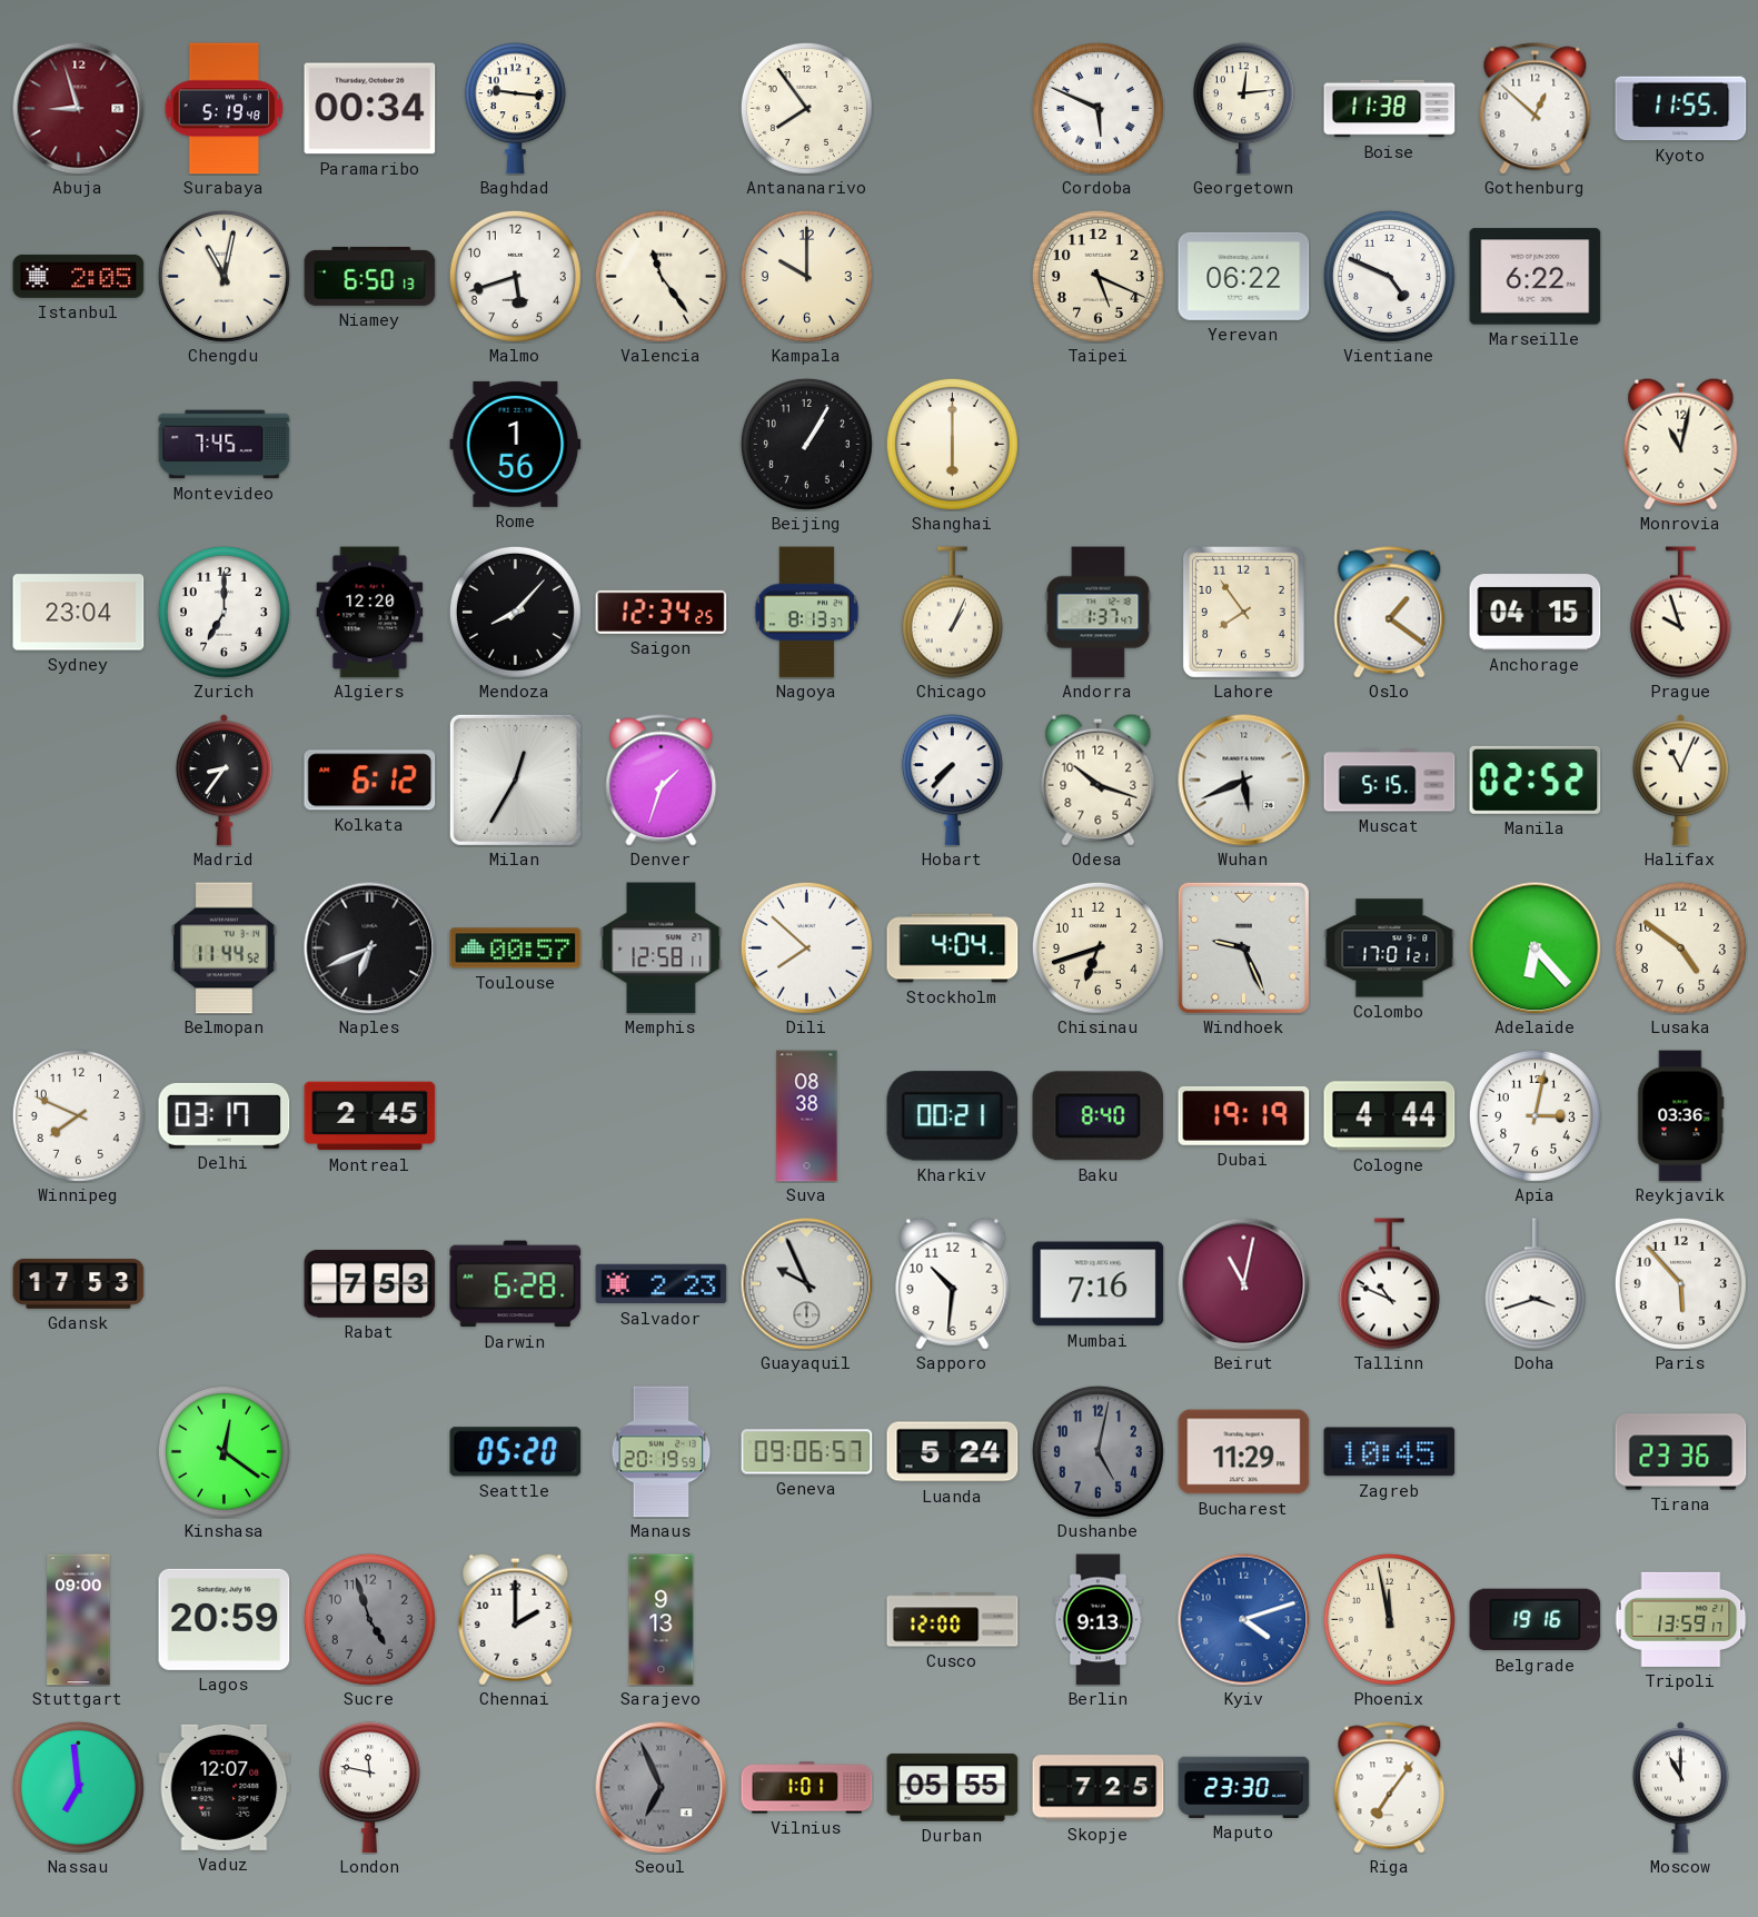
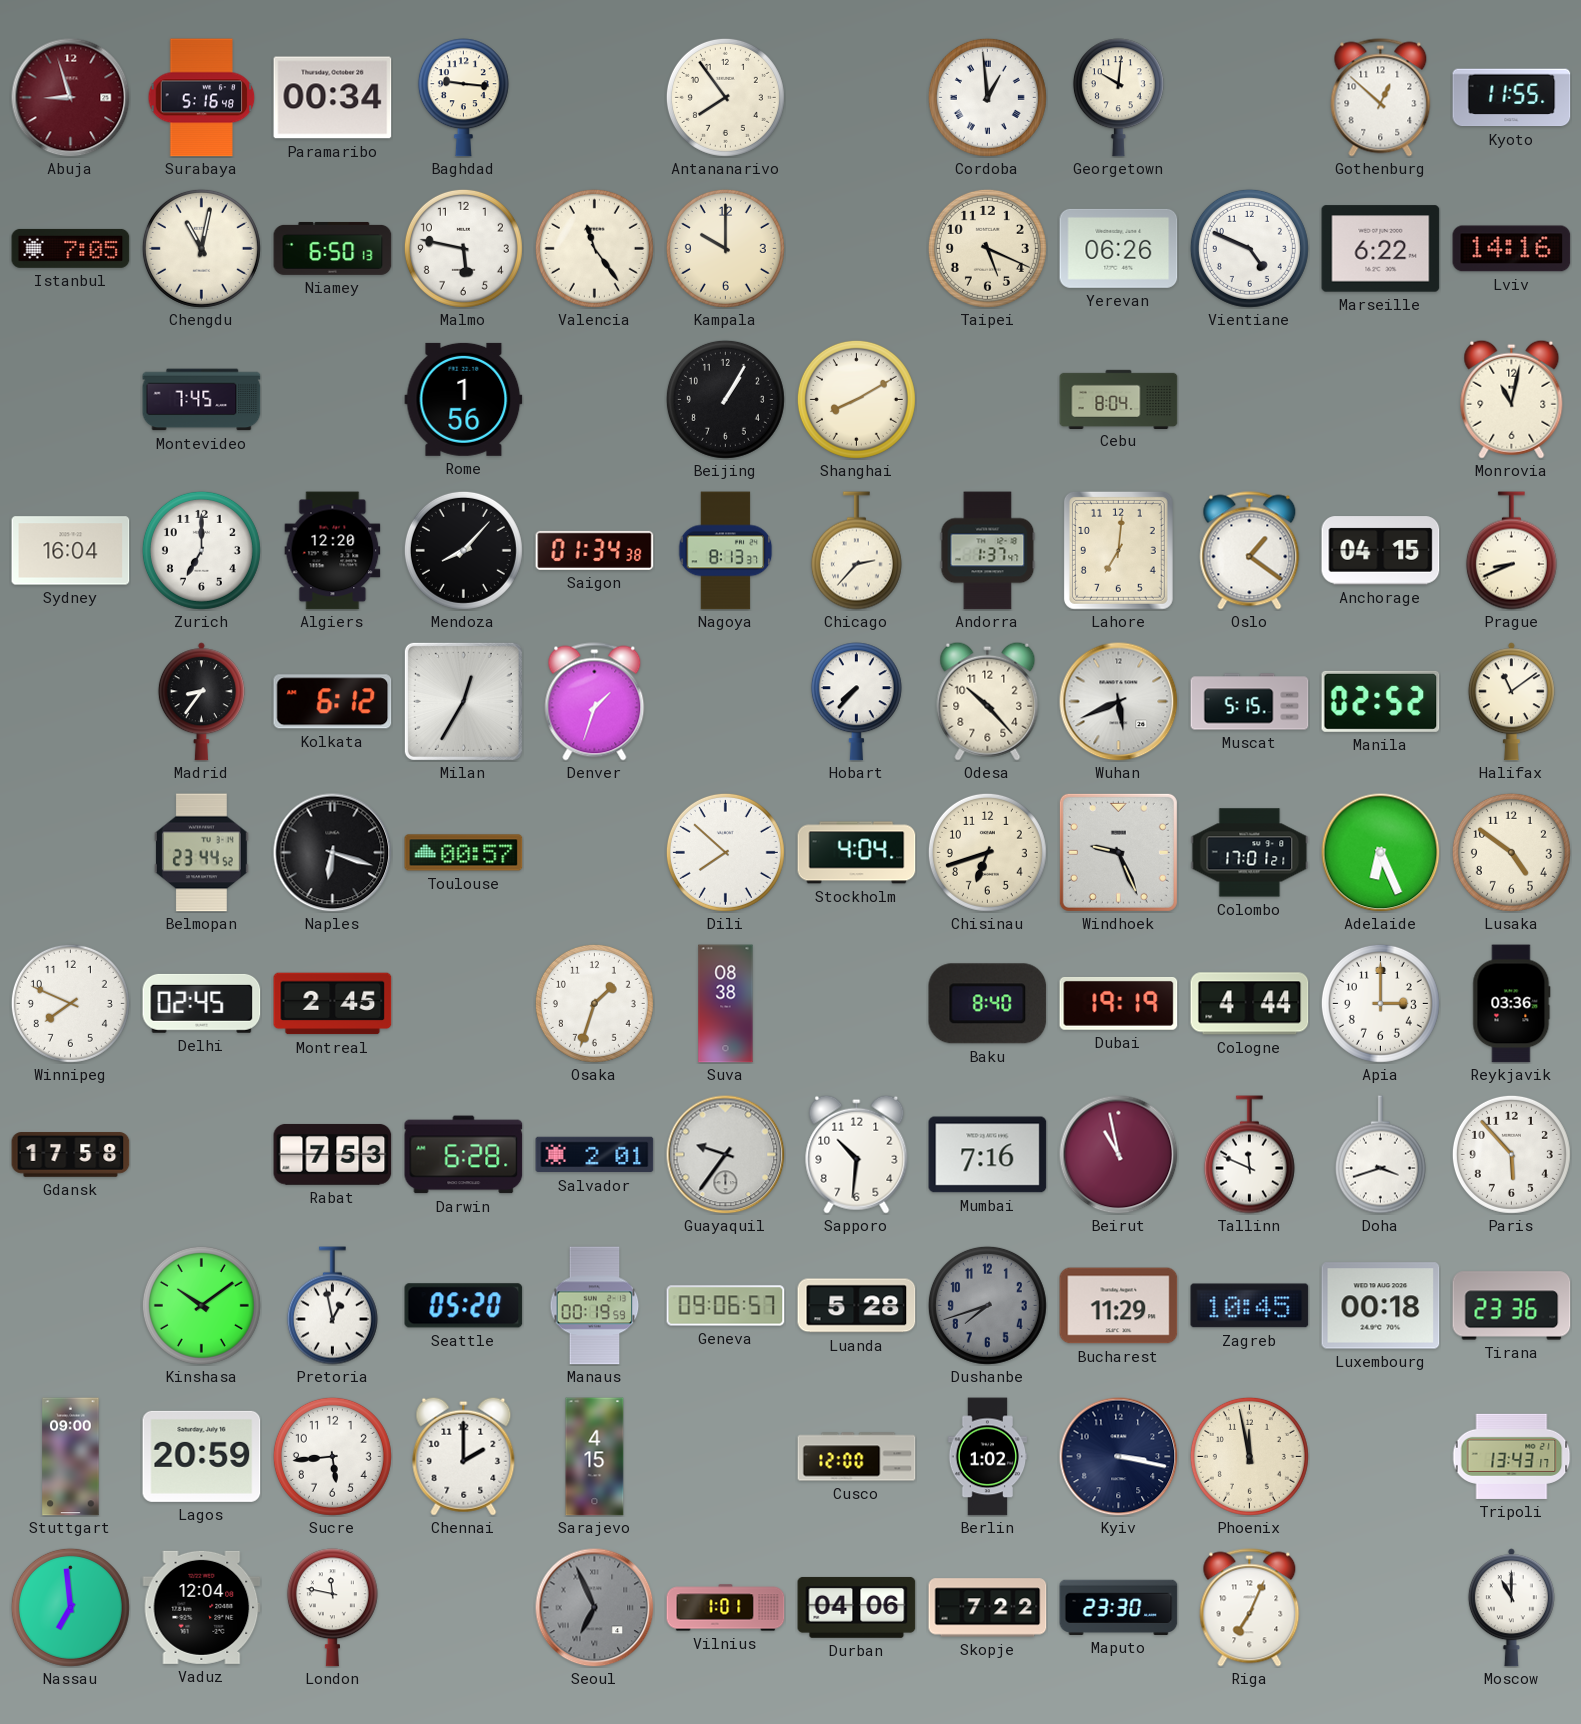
Surabaya: 5:19 -> 5:16 (202, 98)
Cordoba: 5:49 -> 12:59 (987, 97)
Georgetown: 12:14 -> 10:01 (1118, 98)
Boise: 11:38 -> none (1390, 109)
Istanbul: 2:05 -> 7:05 (71, 248)
Malmo: 5:42 -> 5:47 (463, 248)
Yerevan: 06:22 -> 06:26 (1119, 248)
Lviv: none -> 14:16 (1512, 249)
Shanghai: 6:00 -> 8:10 (856, 399)
Cebu: none -> 8:04 (1119, 399)
Sydney: 23:04 -> 16:04 (71, 551)
Saigon: 12:34 -> 01:34 (595, 550)
Chicago: 1:04 -> 2:37 (856, 551)
Lahore: 7:54 -> 7:01 (1118, 550)
Prague: 9:57 -> 8:41 (1511, 551)
Odesa: 10:18 -> 10:23 (988, 701)
Halifax: 11:04 -> 11:09 (1511, 702)
Belmopan: 11:44 -> 23:44 (201, 853)
Naples: 6:41 -> 6:18 (333, 853)
Memphis: 12:58 -> none (662, 948)
Adelaide: 6:23 -> 6:26 (1381, 853)
Delhi: 03:17 -> 02:45 (202, 1003)
Osaka: none -> 1:33 (594, 1003)
Kharkiv: 00:21 -> none (953, 1116)
Apia: 3:02 -> 3:00 (1380, 1003)
Gdansk: 17:53 -> 17:58 (71, 1155)
Salvador: 2:23 -> 2:01 (595, 1155)
Guayaquil: 9:56 -> 9:36 (726, 1155)
Beirut: 11:02 -> 10:58 (1119, 1155)
Tallinn: 10:49 -> 11:49 (1249, 1155)
Kinshasa: 12:21 -> 10:09 (201, 1305)
Pretoria: none -> 12:58 (332, 1306)
Manaus: 20:19 -> 00:19 (595, 1306)
Luanda: 5:24 -> 5:28 (857, 1306)
Dushanbe: 5:02 -> 7:42 (987, 1305)
Luxembourg: none -> 00:18 (1381, 1306)
Sucre: 4:57 -> 5:44 (332, 1456)
Sucre dial: grey -> white (332, 1456)
Sarajevo: 9:13 -> 4:15 (595, 1457)
Berlin: 9:13 -> 1:02 (988, 1457)
Kyiv: 4:12 -> 3:17 (1119, 1457)
Kyiv dial: blue -> navy (1119, 1457)
Belgrade: 19:16 -> none (1536, 1620)
Tripoli: 13:59 -> 13:43 (1511, 1456)
Vaduz: 12:07 -> 12:04 (202, 1607)
Durban: 05:55 -> 04:06 (857, 1607)
Skopje: 7:25 -> 7:22 (988, 1608)
Riga: 7:06 -> 7:04 (1250, 1608)
